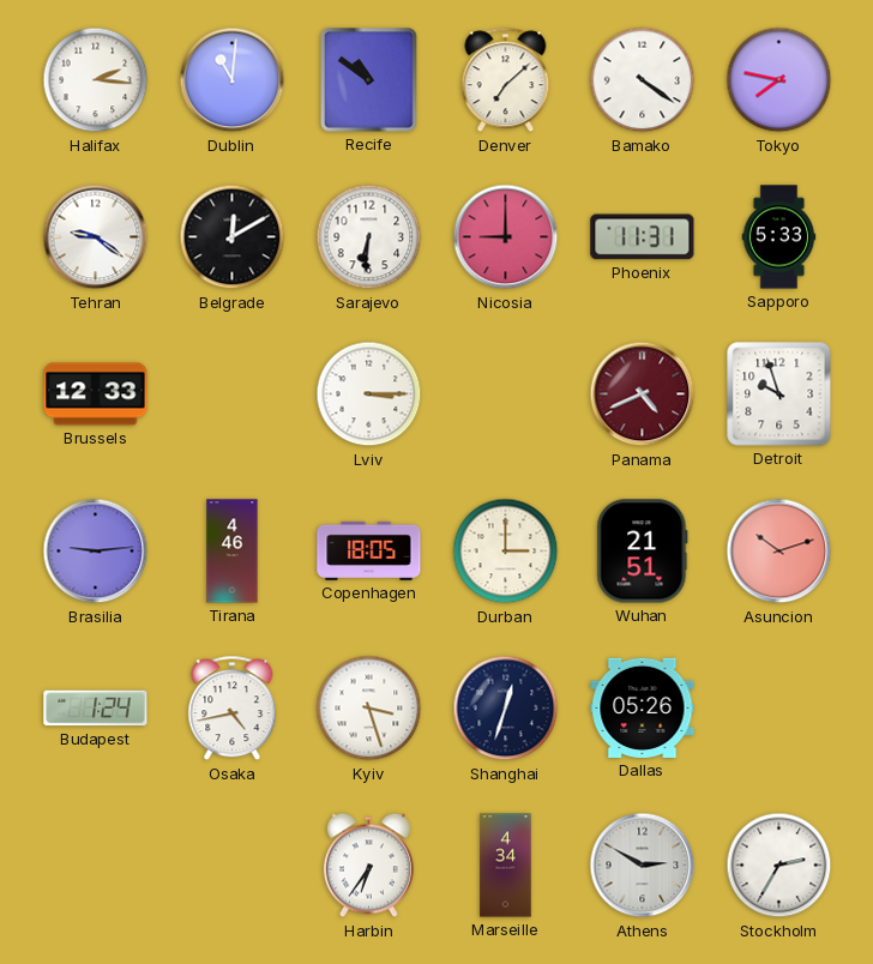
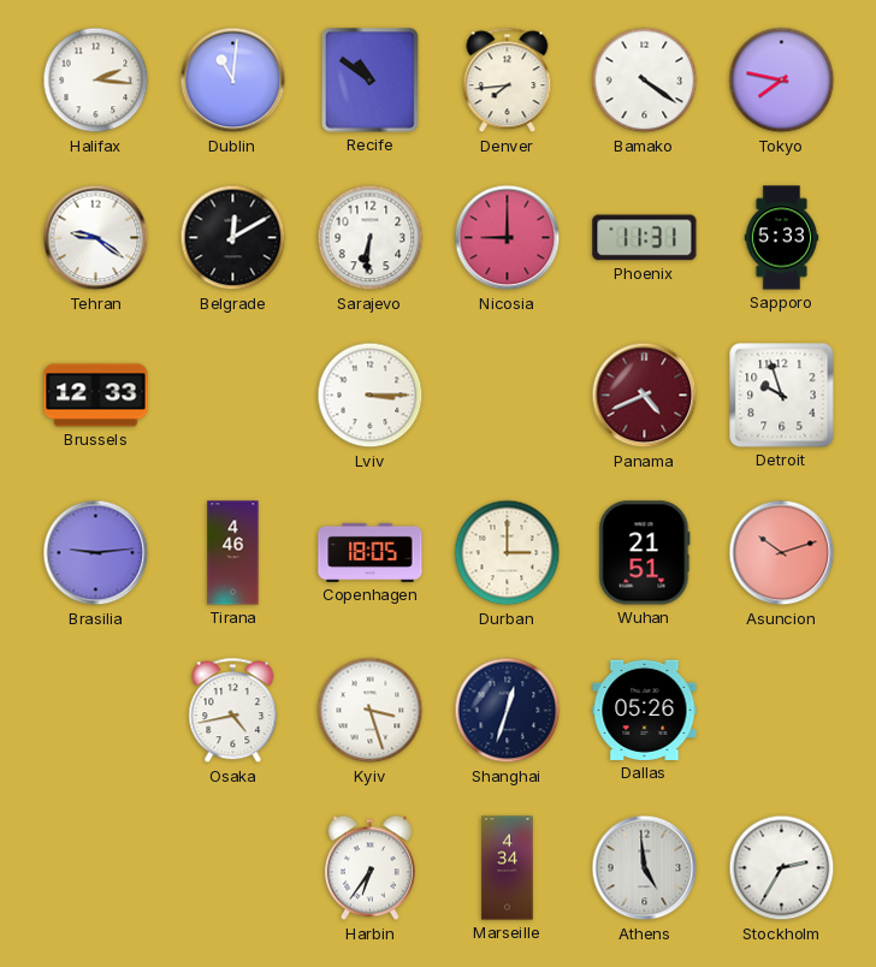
Denver: 7:08 -> 7:44 (508, 81)
Budapest: 1:24 -> none (96, 709)
Athens: 2:50 -> 4:59 (645, 868)
